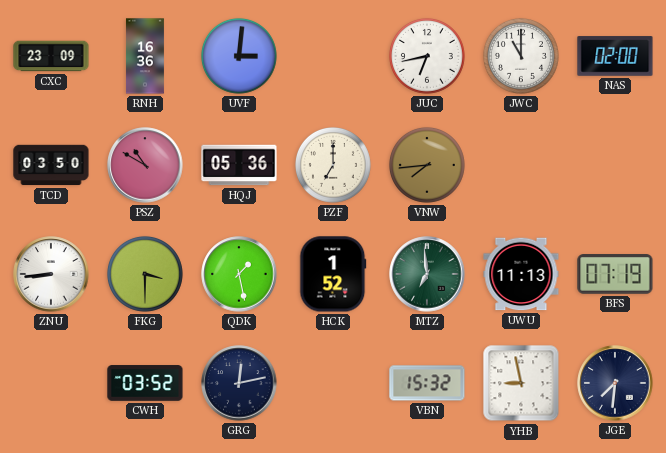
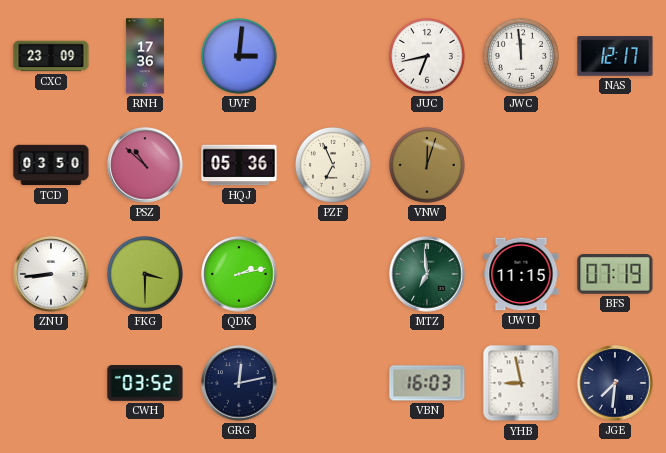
RNH: 16:36 -> 17:36 (145, 56)
JWC: 11:00 -> 11:59 (521, 56)
NAS: 02:00 -> 12:17 (615, 56)
PSZ: 10:50 -> 10:52 (145, 165)
PZF: 7:00 -> 6:56 (333, 165)
VNW: 7:44 -> 12:03 (427, 165)
QDK: 1:28 -> 2:13 (239, 274)
HCK: 1:52 -> none (333, 274)
UWU: 11:13 -> 11:15 (521, 274)
VBN: 15:32 -> 16:03 (427, 383)
